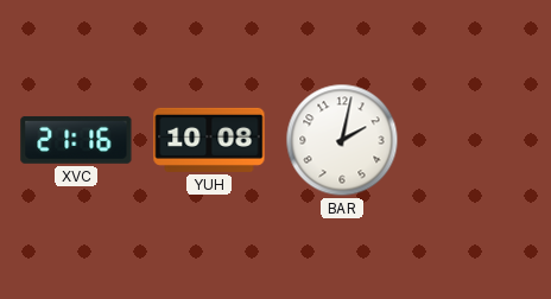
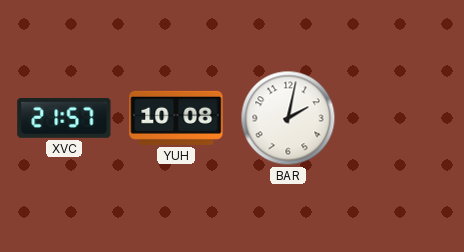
XVC: 21:16 -> 21:57 (64, 118)
